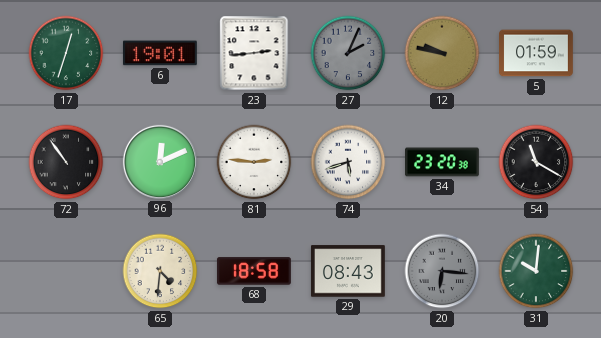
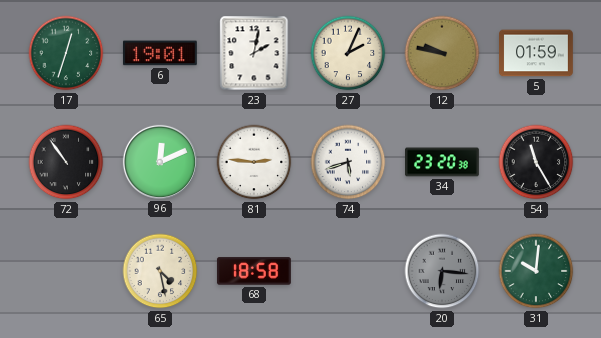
23: 2:44 -> 2:02 (254, 53)
27 dial: grey -> cream (348, 53)
54: 11:20 -> 11:25 (536, 162)
65: 4:31 -> 4:28 (160, 271)
29: 08:43 -> none (348, 271)
